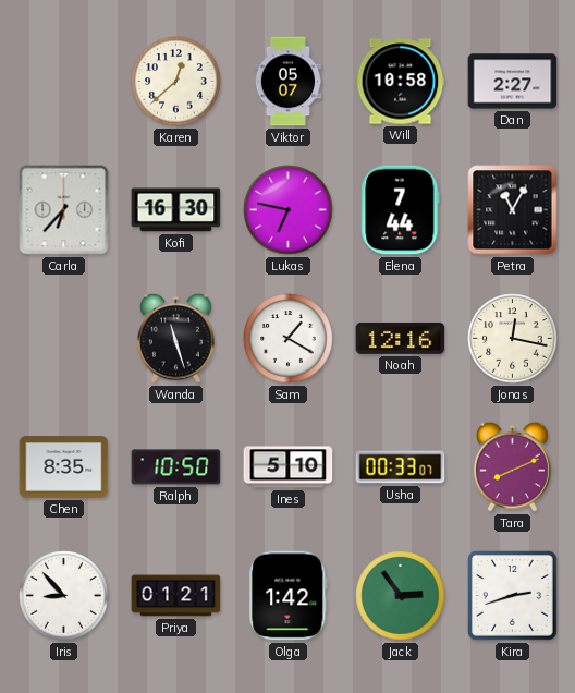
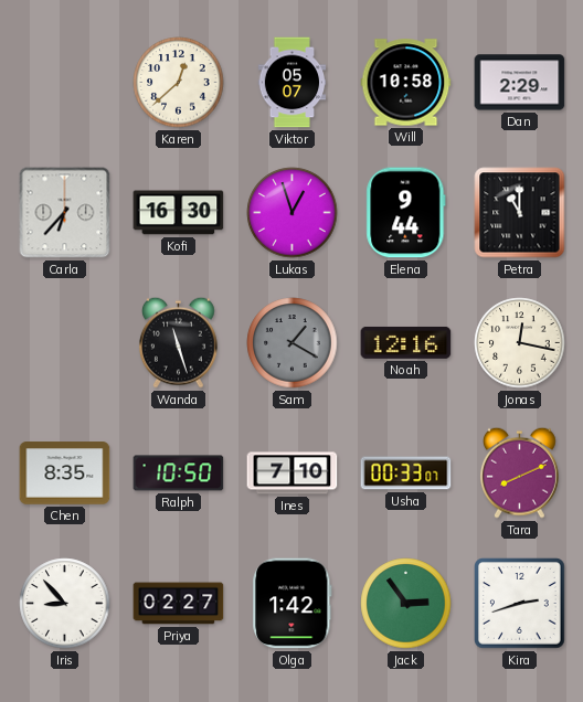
Dan: 2:27 -> 2:29 (520, 83)
Lukas: 6:47 -> 12:57 (293, 213)
Elena: 7:44 -> 9:44 (406, 213)
Petra: 11:05 -> 11:00 (520, 213)
Sam dial: white -> grey (293, 343)
Ines: 5:10 -> 7:10 (293, 474)
Priya: 01:21 -> 02:27 (179, 604)
